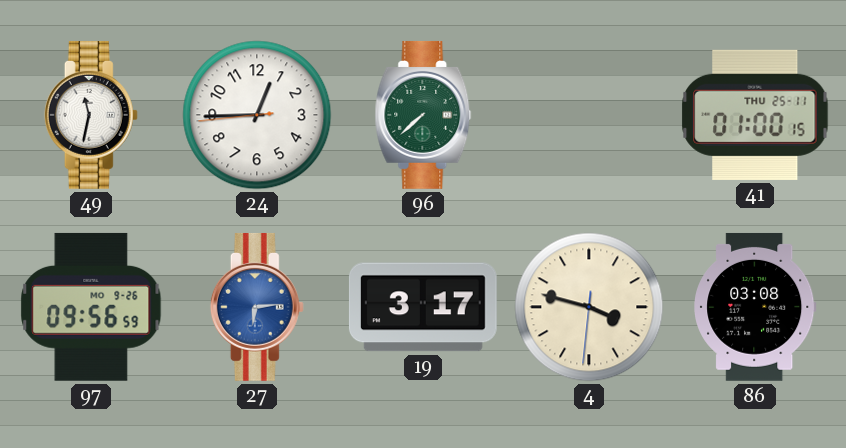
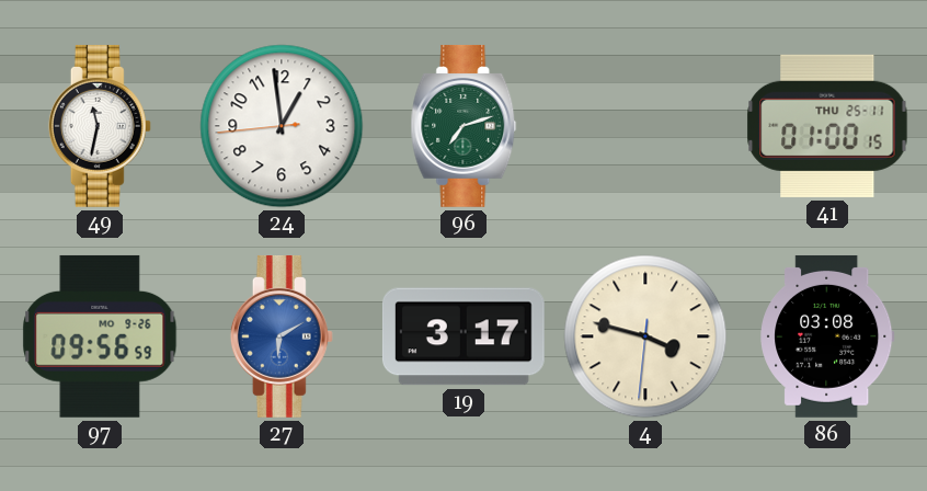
24: 12:44 -> 12:58 (282, 126)
96: 7:38 -> 7:12 (463, 126)
27: 6:14 -> 6:10 (282, 336)
